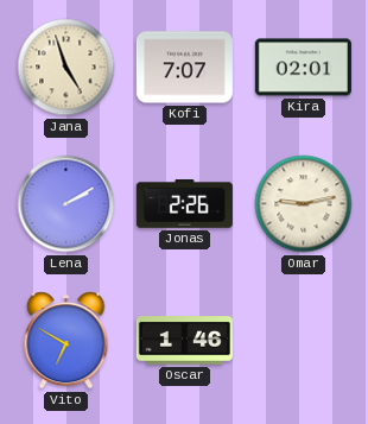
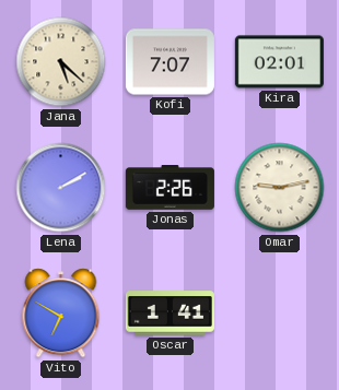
Jana: 4:57 -> 5:22 (61, 62)
Oscar: 1:46 -> 1:41 (169, 314)
